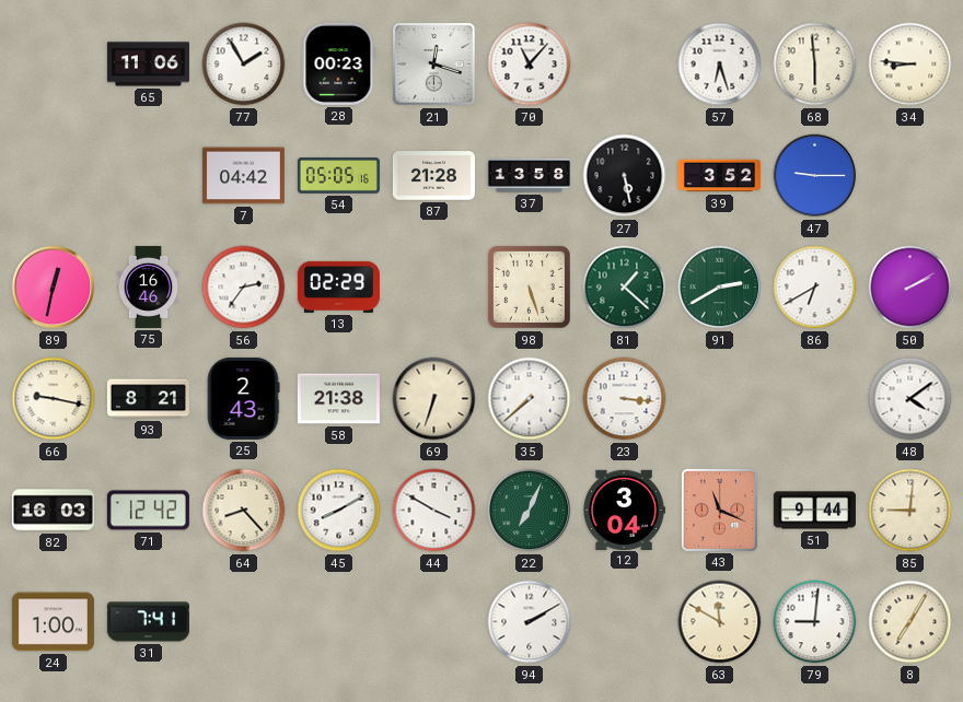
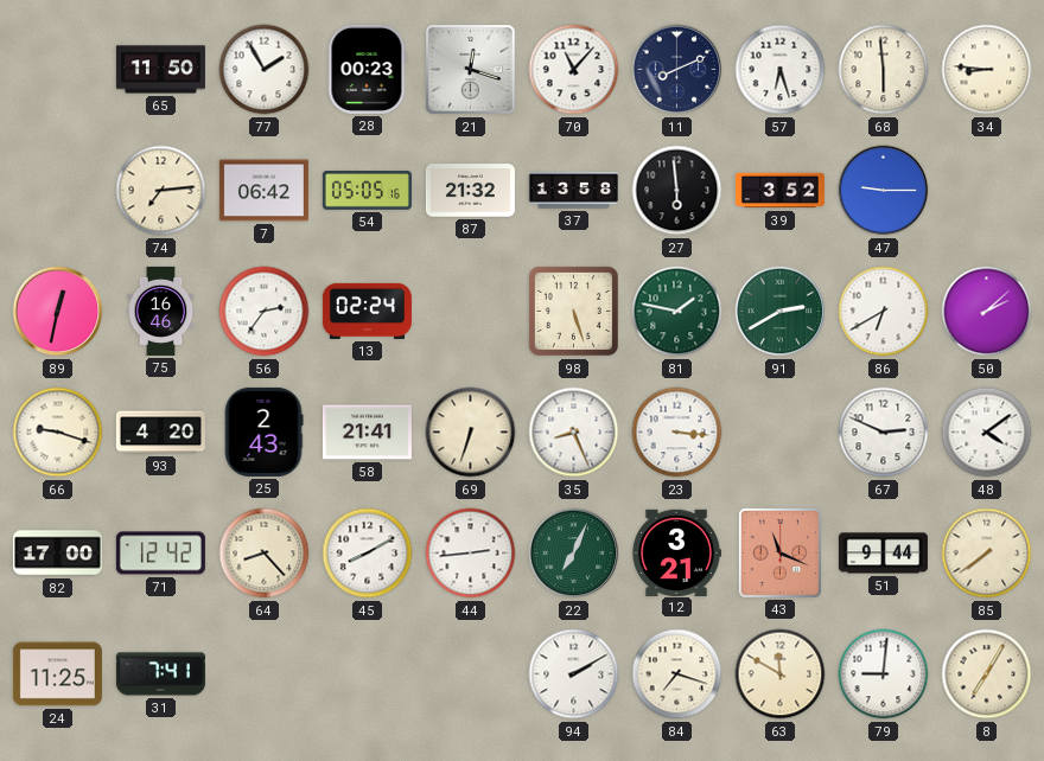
65: 11:06 -> 11:50 (160, 70)
11: none -> 8:11 (677, 70)
74: none -> 7:14 (161, 191)
7: 04:42 -> 06:42 (263, 191)
87: 21:28 -> 21:32 (470, 191)
27: 5:28 -> 5:59 (677, 191)
13: 02:29 -> 02:24 (367, 311)
81: 1:22 -> 1:47 (677, 312)
50: 2:10 -> 2:08 (987, 312)
66: 9:17 -> 9:18 (58, 433)
93: 8:21 -> 4:20 (160, 433)
58: 21:38 -> 21:41 (367, 433)
35: 7:38 -> 8:26 (574, 433)
67: none -> 2:49 (884, 433)
82: 16:03 -> 17:00 (57, 554)
44: 3:50 -> 2:44 (471, 554)
12: 3:04 -> 3:21 (676, 552)
85: 9:01 -> 7:39 (987, 554)
24: 1:00 -> 11:25 (57, 674)
84: none -> 7:18 (677, 674)
